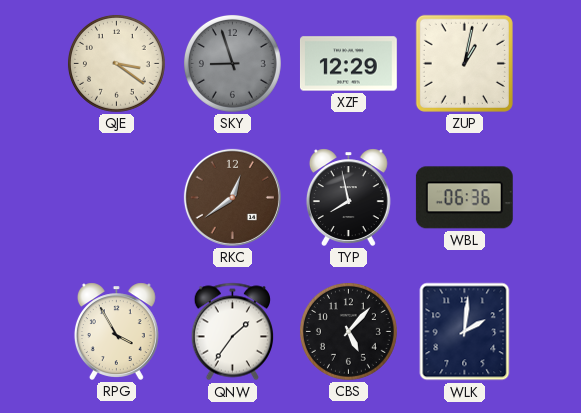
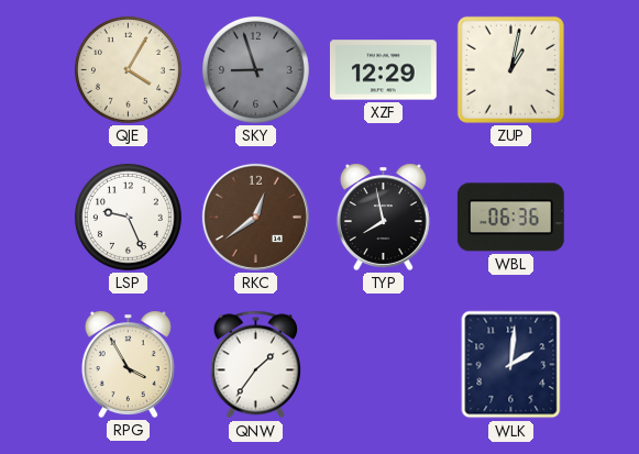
QJE: 3:21 -> 4:05 (128, 69)
LSP: none -> 9:26 (128, 217)
CBS: 5:07 -> none (348, 331)
